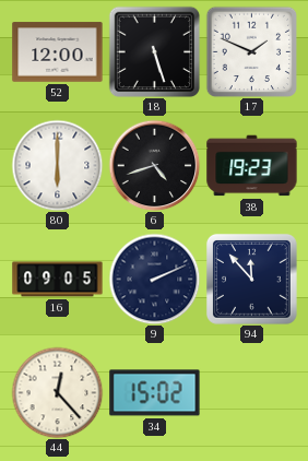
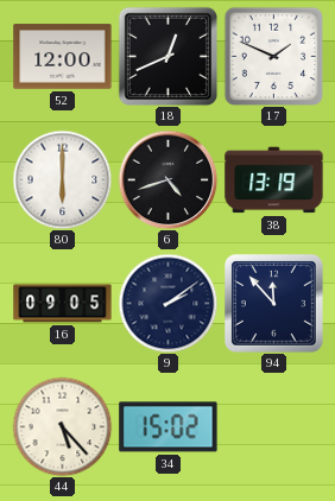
18: 5:27 -> 12:41 (167, 56)
38: 19:23 -> 13:19 (274, 180)
9: 2:11 -> 2:09 (167, 303)
44: 12:23 -> 5:23 (62, 426)
